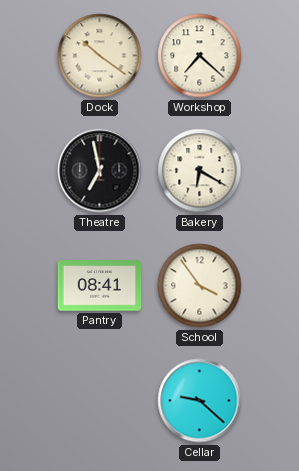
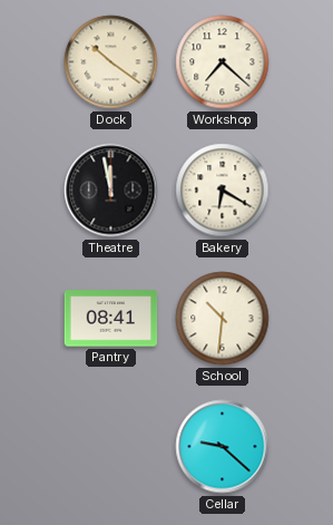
Theatre: 6:58 -> 11:58 (111, 191)
School: 3:54 -> 10:31 (223, 319)
